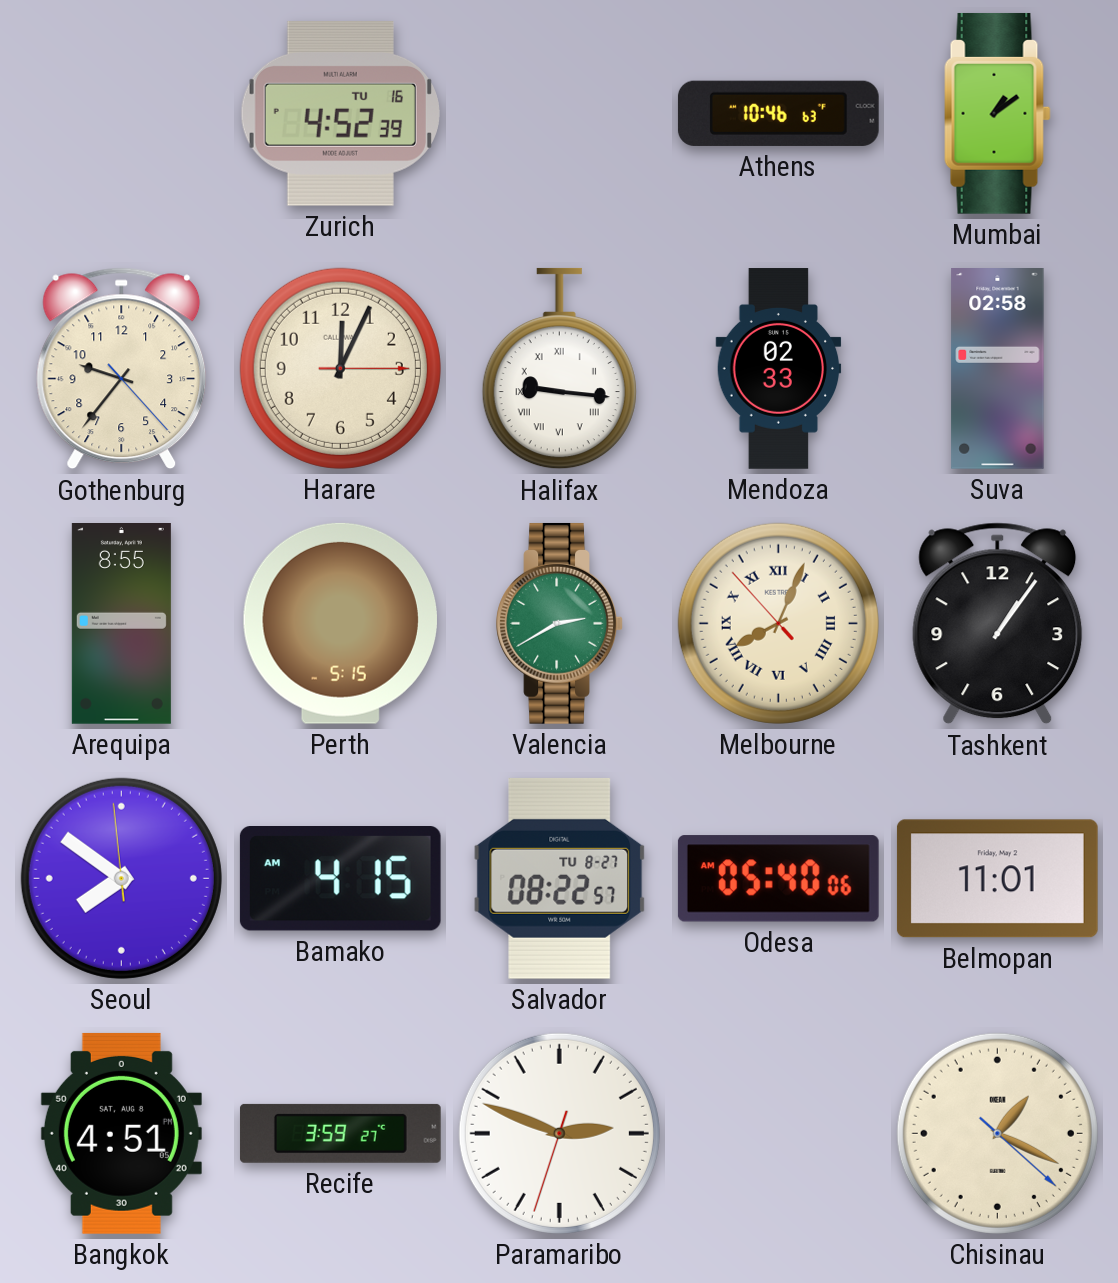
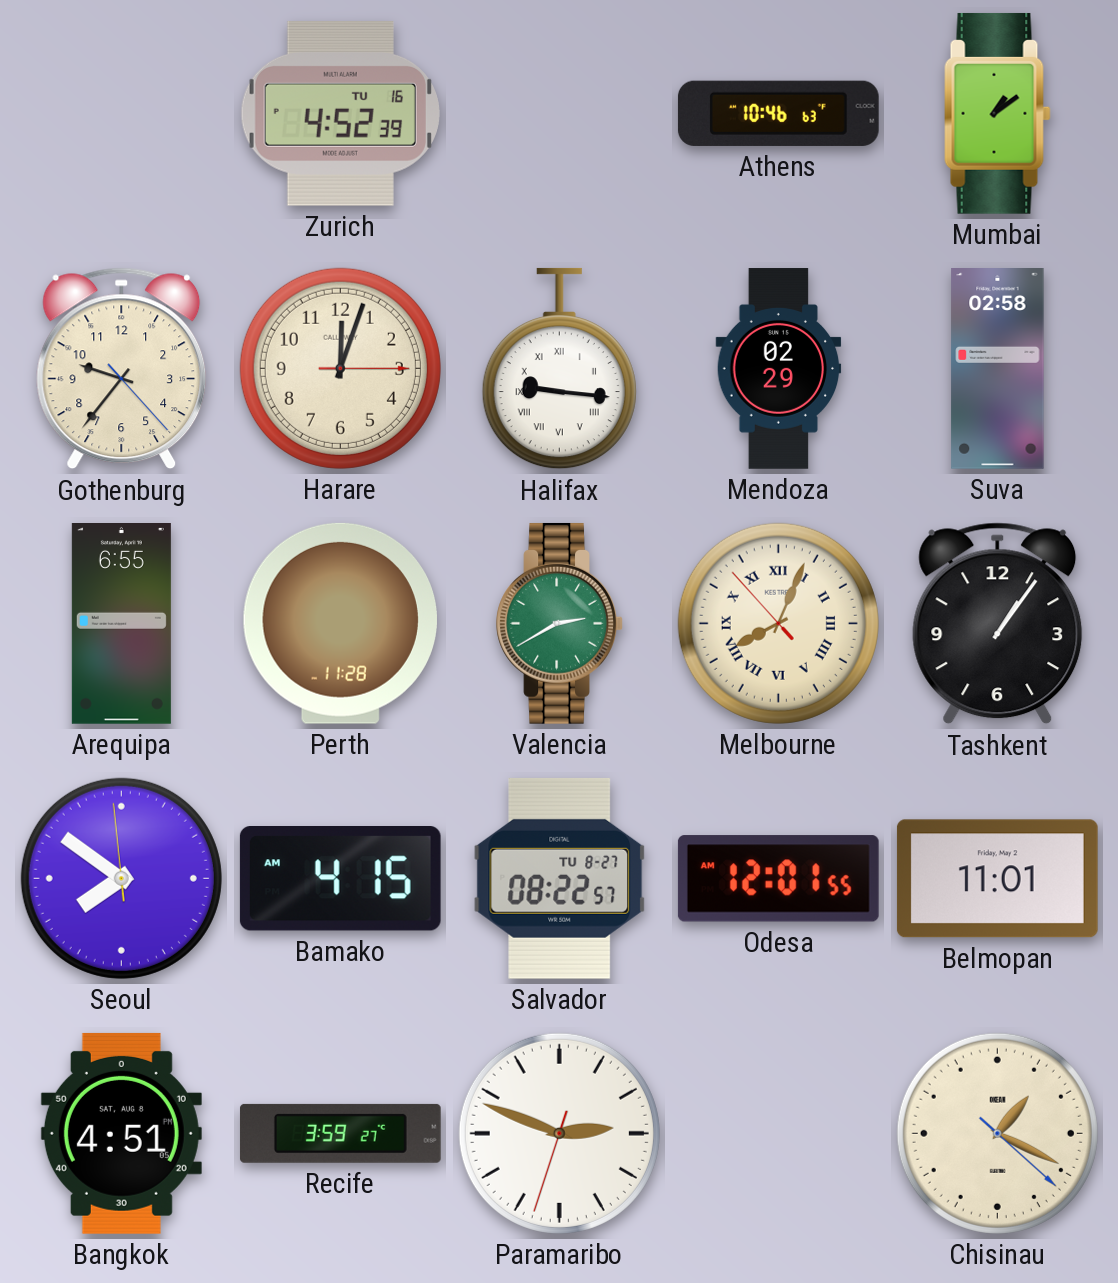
Harare: 12:04 -> 12:03 (340, 368)
Mendoza: 02:33 -> 02:29 (779, 369)
Arequipa: 8:55 -> 6:55 (121, 624)
Perth: 5:15 -> 11:28 (340, 623)
Odesa: 05:40 -> 12:01 (778, 879)
